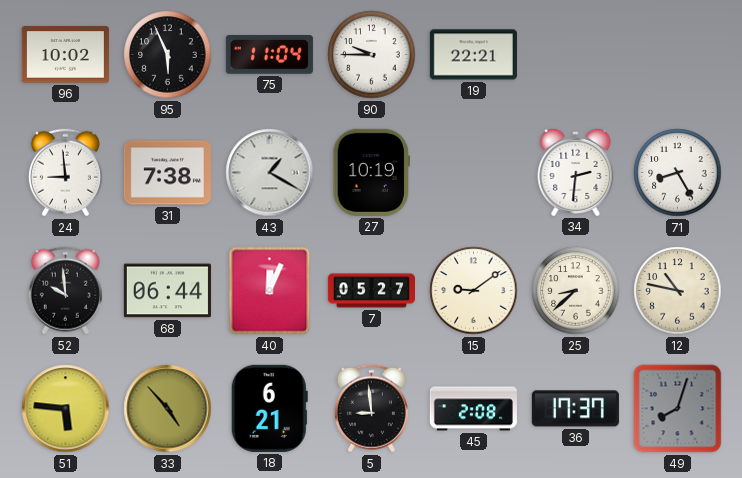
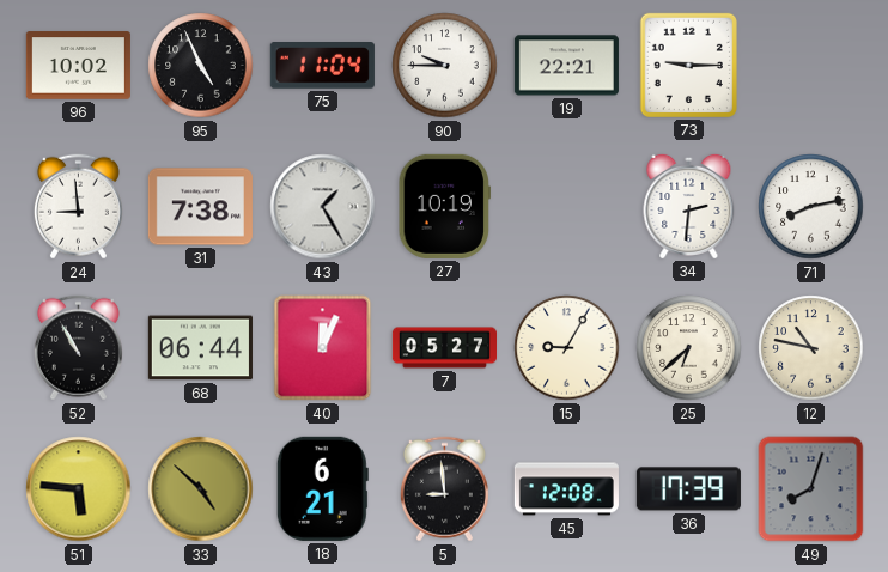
95: 5:56 -> 4:56 (201, 66)
73: none -> 9:15 (688, 65)
43: 1:20 -> 1:25 (323, 207)
71: 8:25 -> 8:13 (811, 207)
52: 9:59 -> 10:55 (78, 348)
15: 9:09 -> 9:05 (567, 348)
25: 8:38 -> 6:38 (689, 348)
33: 4:53 -> 4:52 (201, 489)
45: 2:08 -> 12:08 (566, 489)
36: 17:37 -> 17:39 (688, 489)
